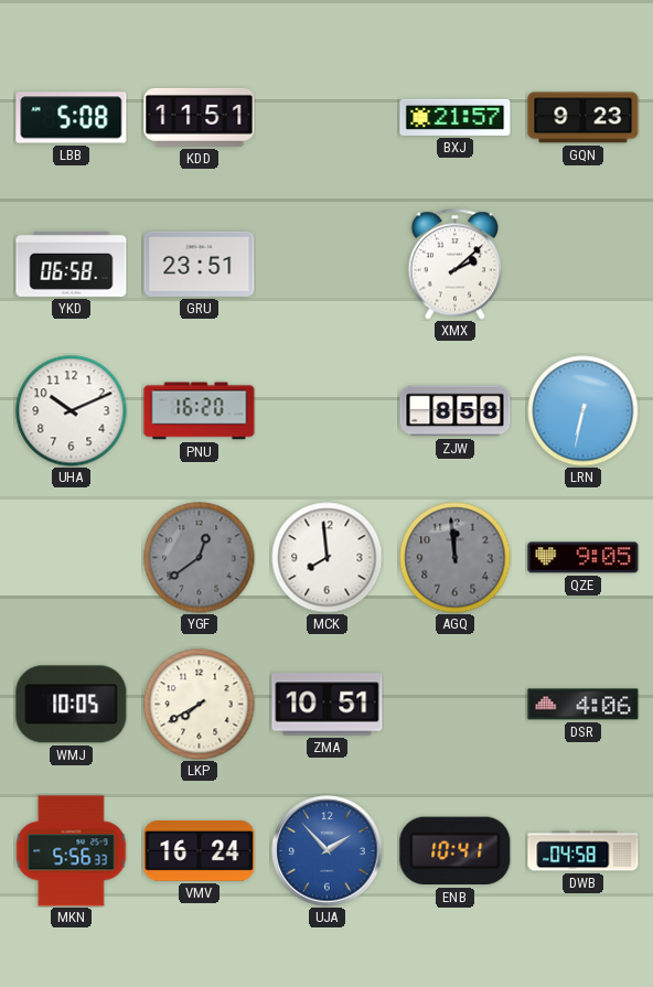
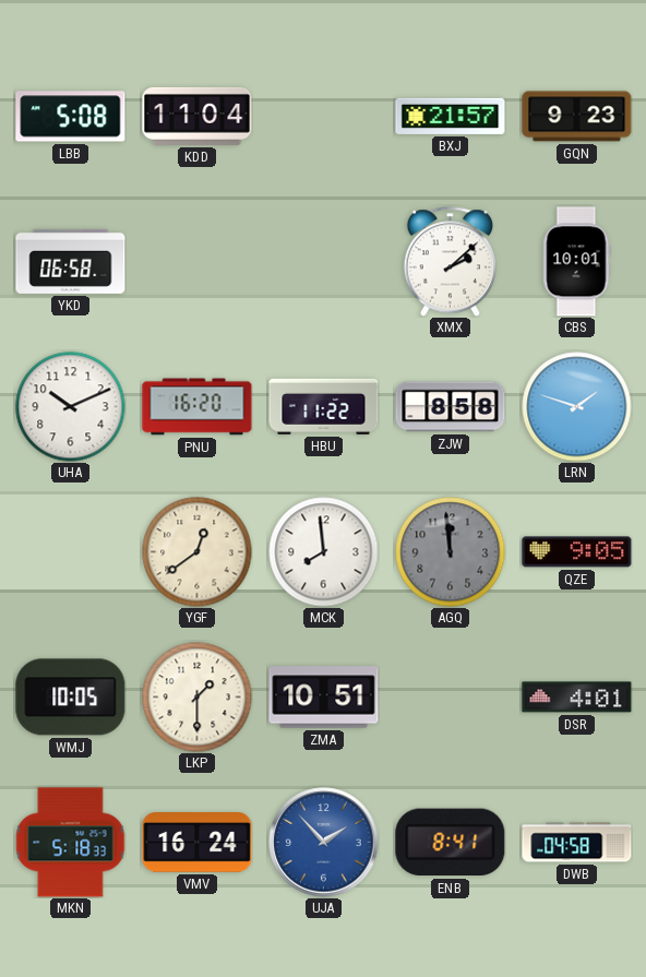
KDD: 11:51 -> 11:04 (198, 116)
GRU: 23:51 -> none (200, 264)
CBS: none -> 10:01 (576, 262)
HBU: none -> 11:22 (324, 406)
LRN: 6:32 -> 1:48 (577, 407)
YGF dial: grey -> cream (198, 552)
LKP: 7:40 -> 1:30 (198, 698)
DSR: 4:06 -> 4:01 (577, 698)
MKN: 5:56 -> 5:18 (71, 843)
ENB: 10:41 -> 8:41 (451, 843)
